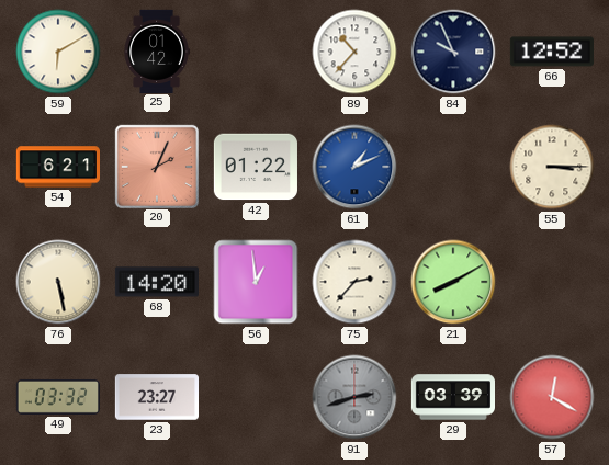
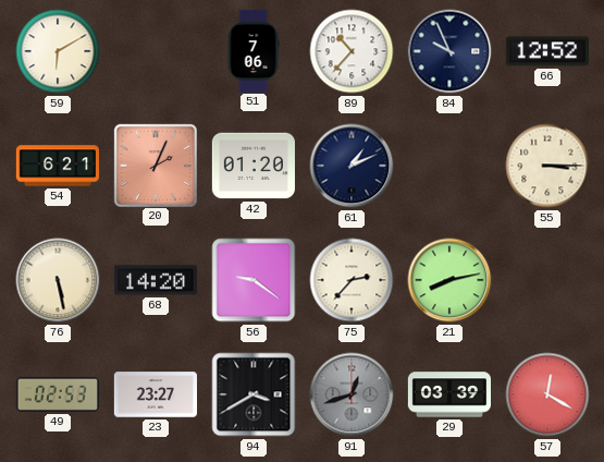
25: 01:42 -> none (156, 50)
51: none -> 7:06 (254, 50)
42: 01:22 -> 01:20 (254, 166)
61 dial: blue -> navy (352, 166)
56: 12:59 -> 9:21 (254, 280)
21: 8:10 -> 8:13 (449, 280)
49: 03:32 -> 02:53 (57, 394)
94: none -> 3:40 (254, 394)
91: 2:42 -> 12:42 (352, 394)
